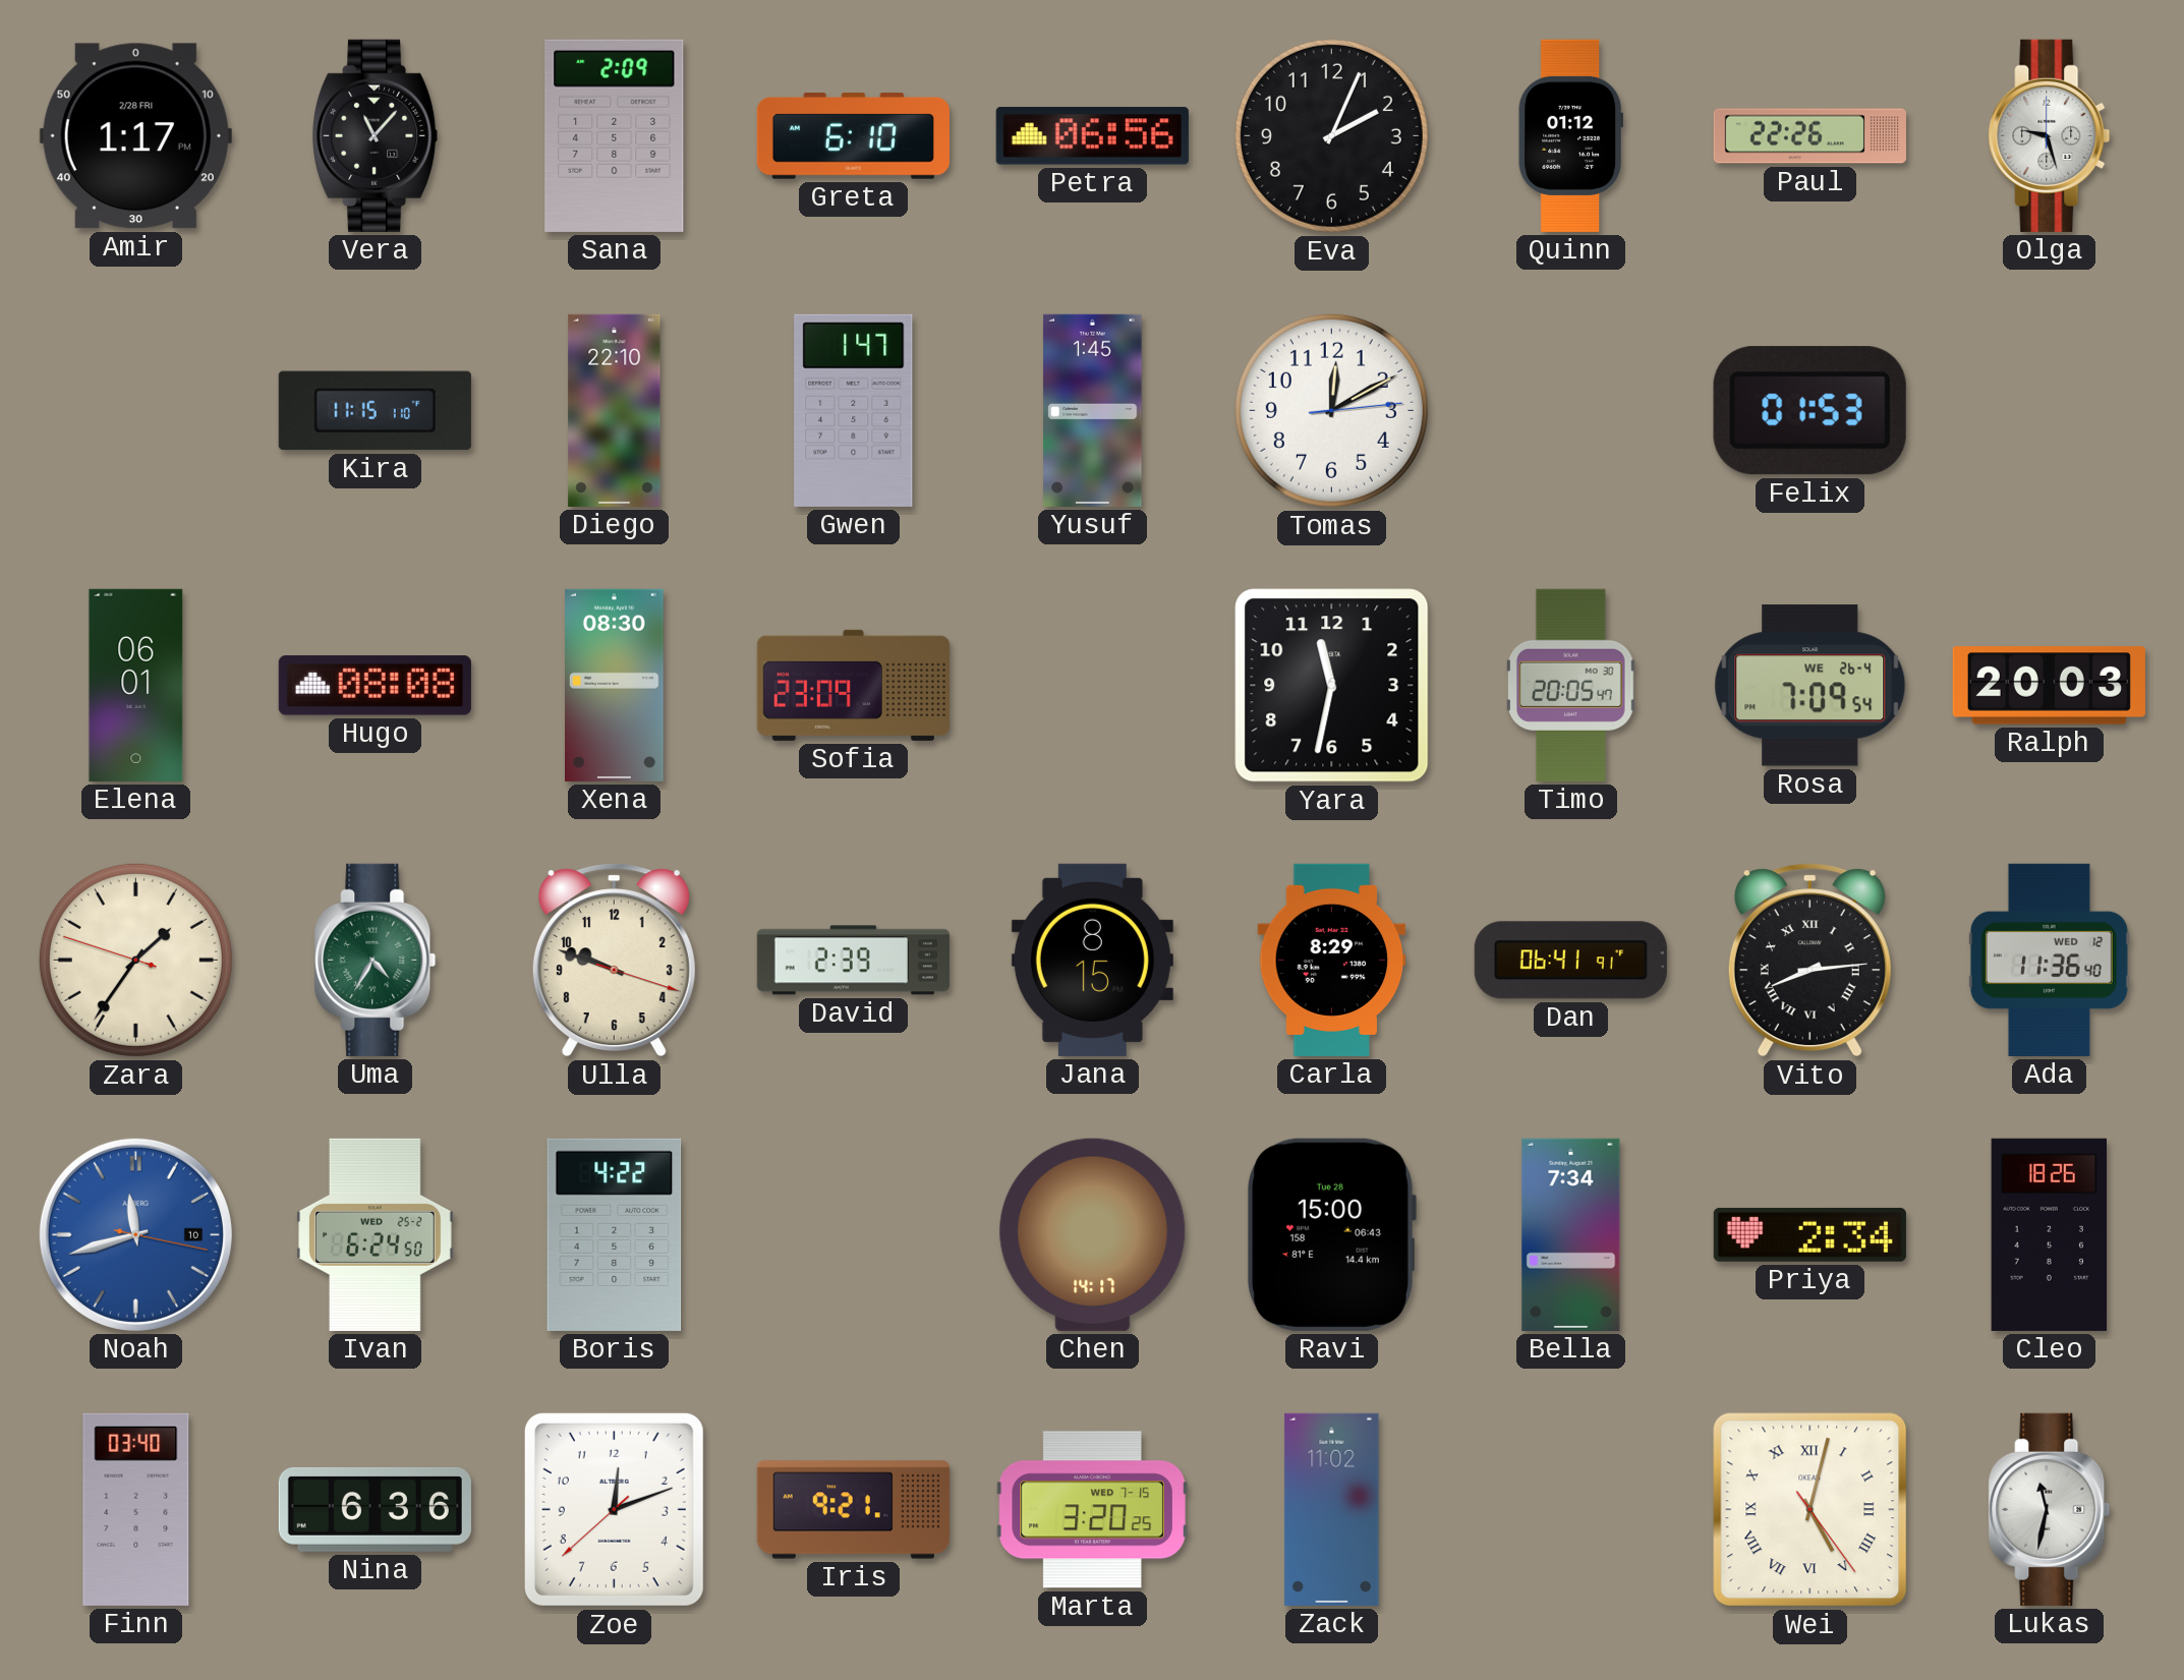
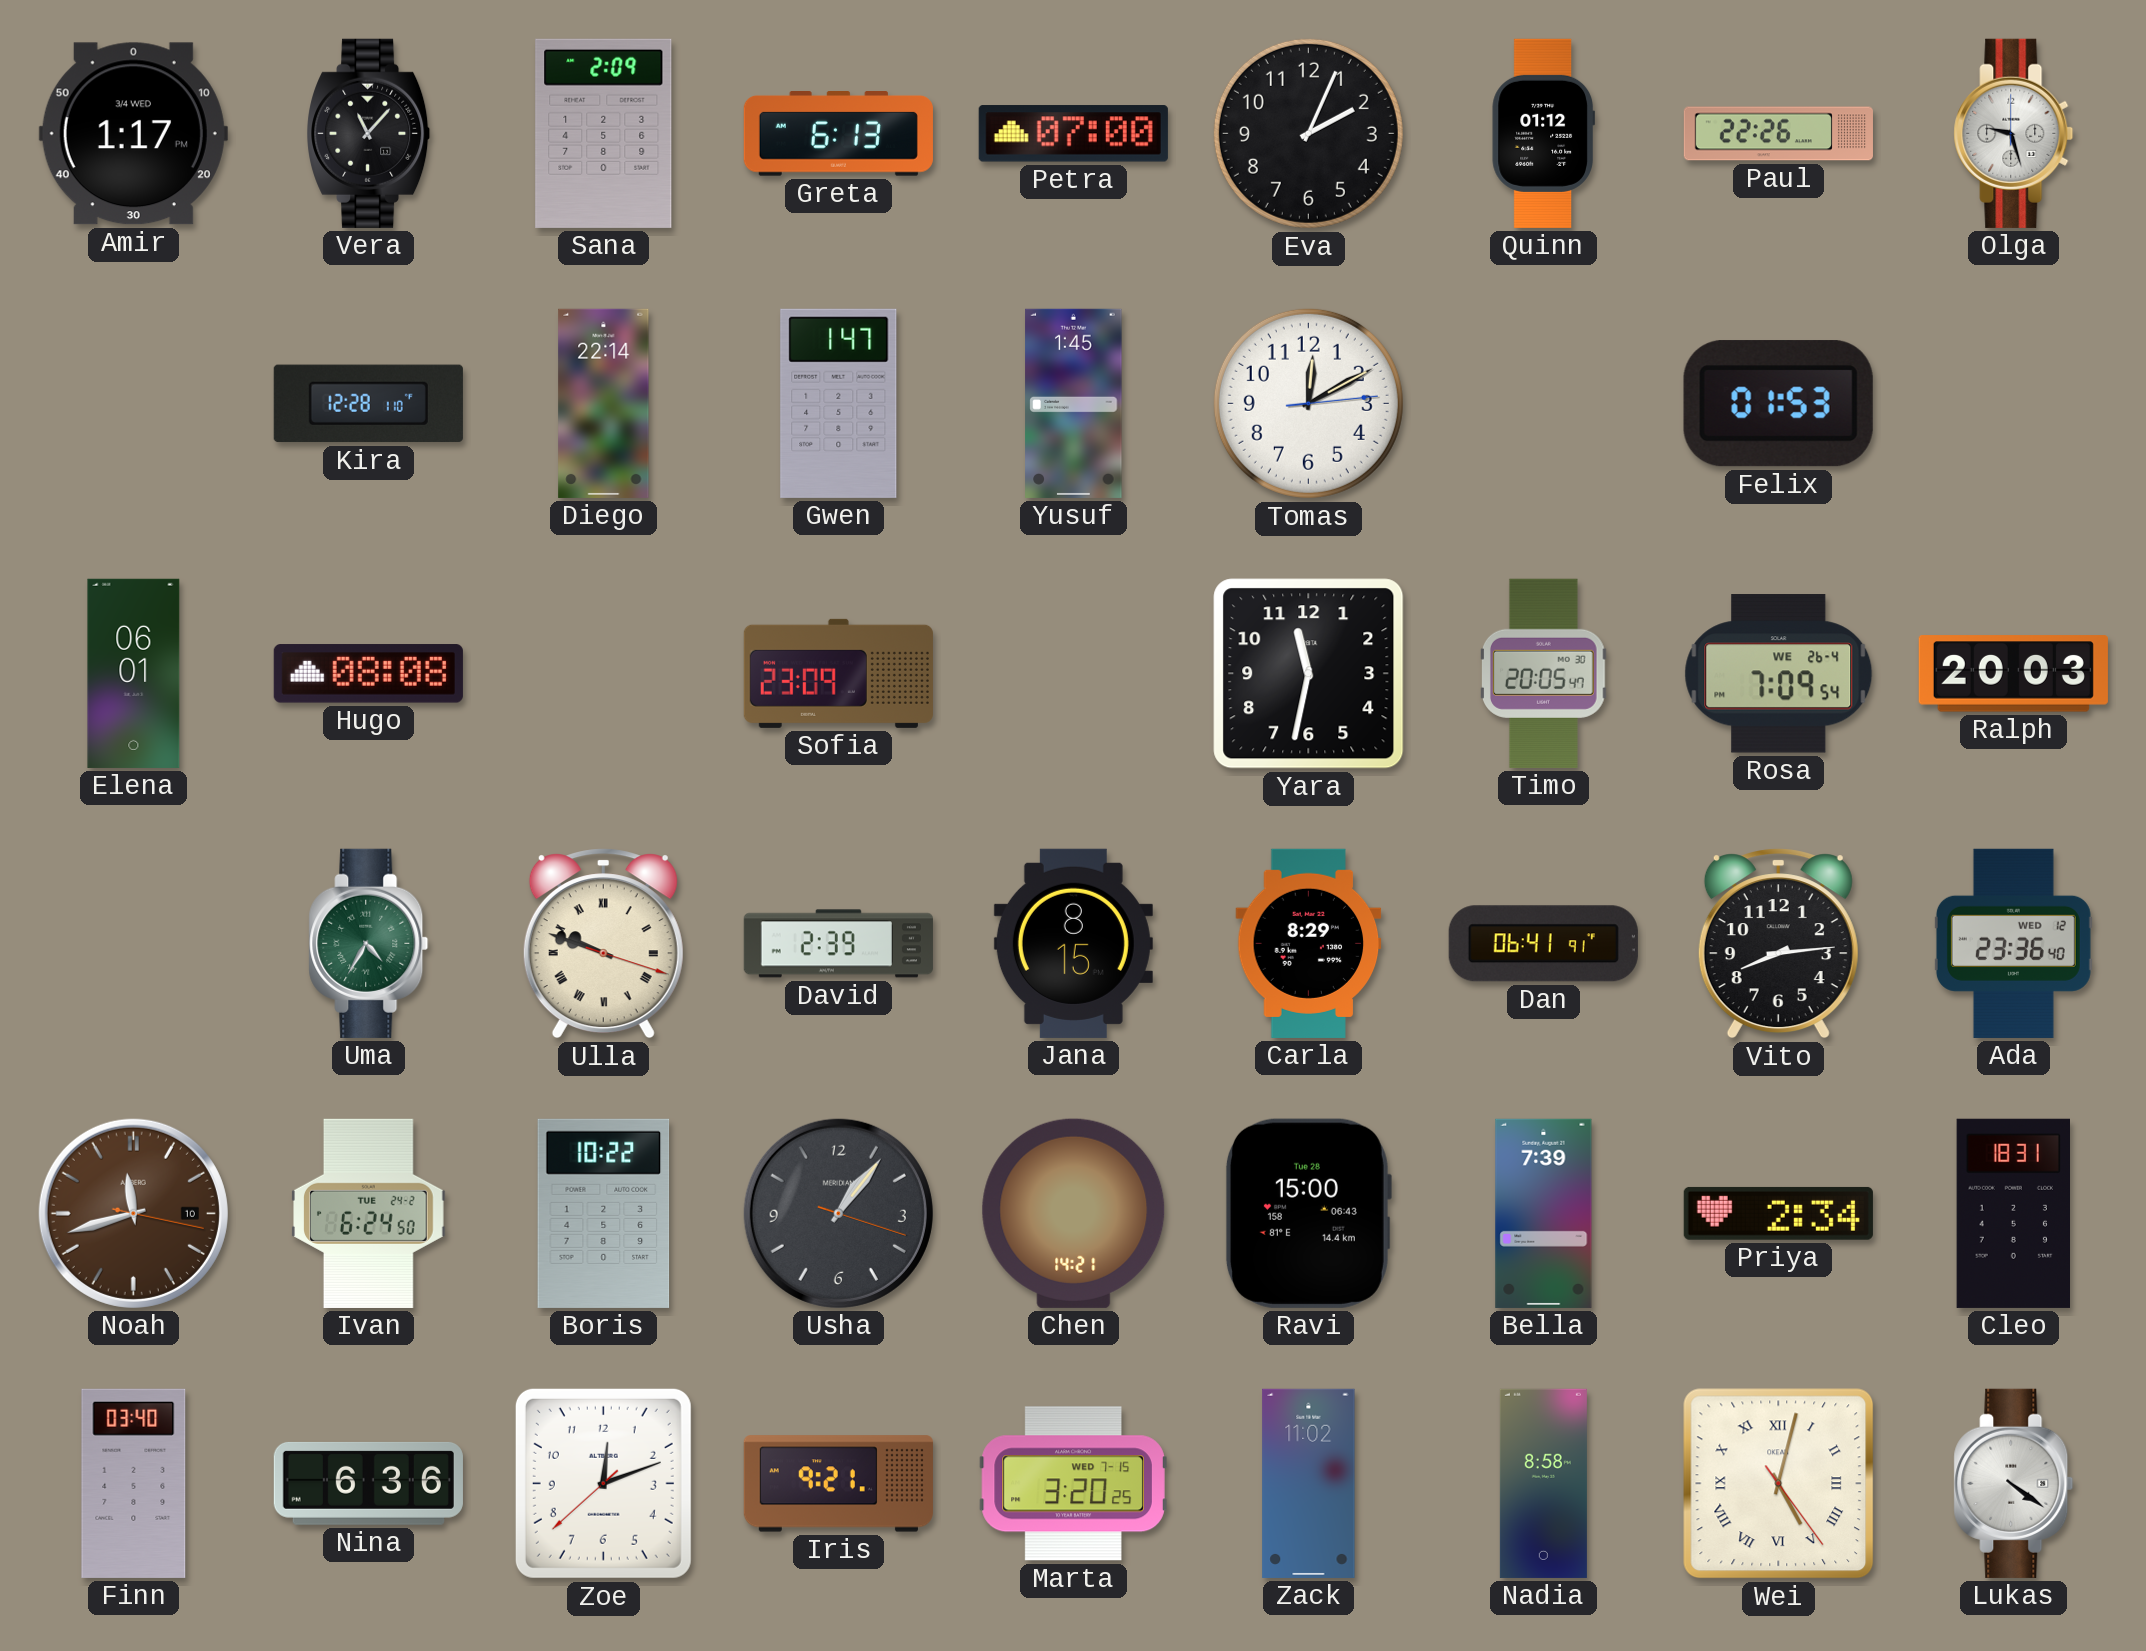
Amir date: 2/28 FRI -> 3/4 WED (133, 134)
Greta: 6:10 -> 6:13 (838, 134)
Petra: 06:56 -> 07:00 (1073, 134)
Kira: 11:15 -> 12:28 (368, 404)
Diego: 22:10 -> 22:14 (604, 403)
Xena: 08:30 -> none (615, 685)
Zara: 1:35 -> none (135, 960)
Ulla numerals: Arabic -> Roman (603, 944)
Vito numerals: Roman -> Arabic (1778, 944)
Ada: 11:36 -> 23:36 (2013, 943)
Noah dial: blue -> brown (133, 1213)
Ivan date: WED 25-2 -> TUE 24-2 (369, 1213)
Boris: 4:22 -> 10:22 (604, 1213)
Usha: none -> 1:06 (838, 1213)
Chen: 14:17 -> 14:21 (1074, 1213)
Bella: 7:34 -> 7:39 (1544, 1213)
Cleo: 18:26 -> 18:31 (2013, 1213)
Nadia: none -> 8:58 (1543, 1483)
Lukas: 11:32 -> 4:21 (2014, 1483)
